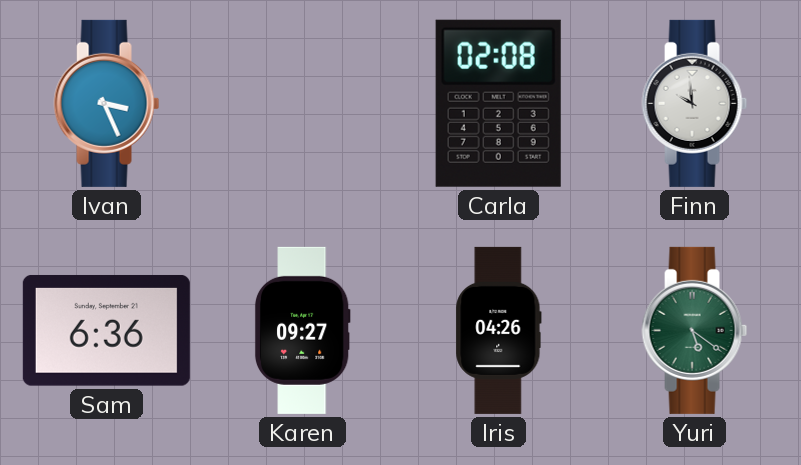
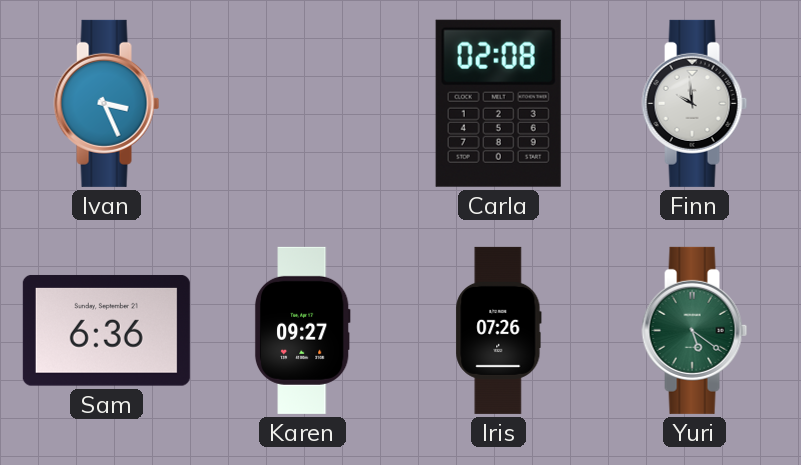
Iris: 04:26 -> 07:26 (499, 330)
